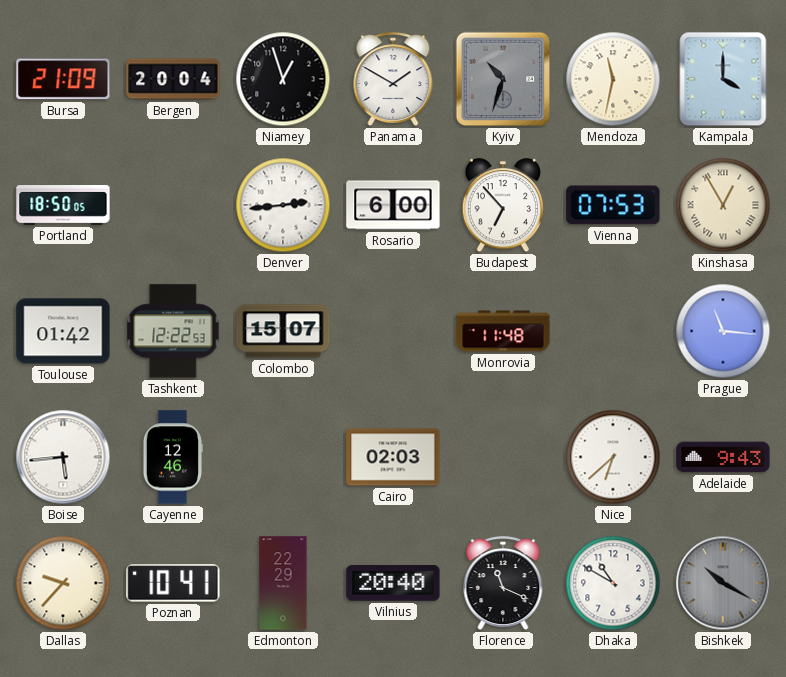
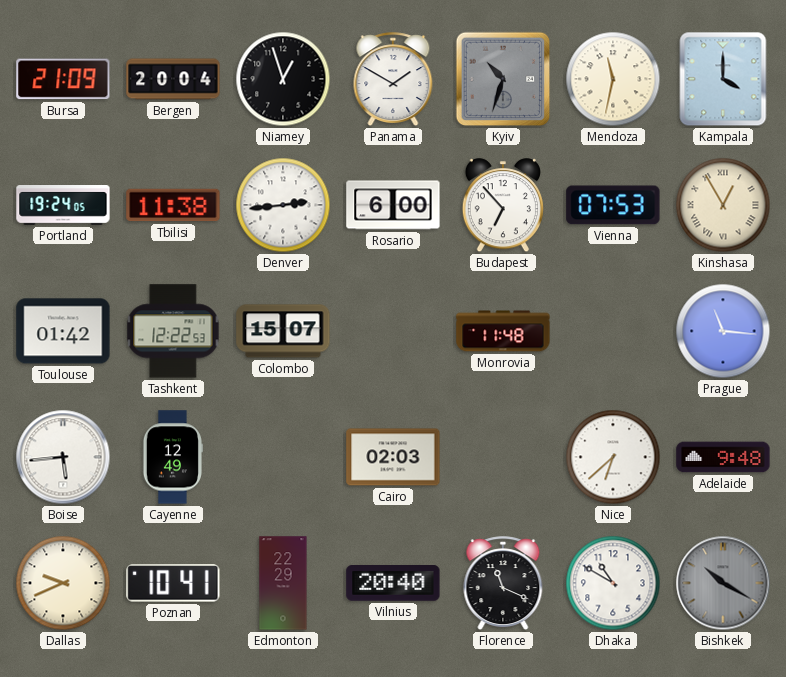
Portland: 18:50 -> 19:24 (63, 206)
Tbilisi: none -> 11:38 (173, 205)
Cayenne: 12:46 -> 12:49 (172, 457)
Adelaide: 9:43 -> 9:48 (723, 457)
Dallas: 9:37 -> 9:41 (63, 583)
